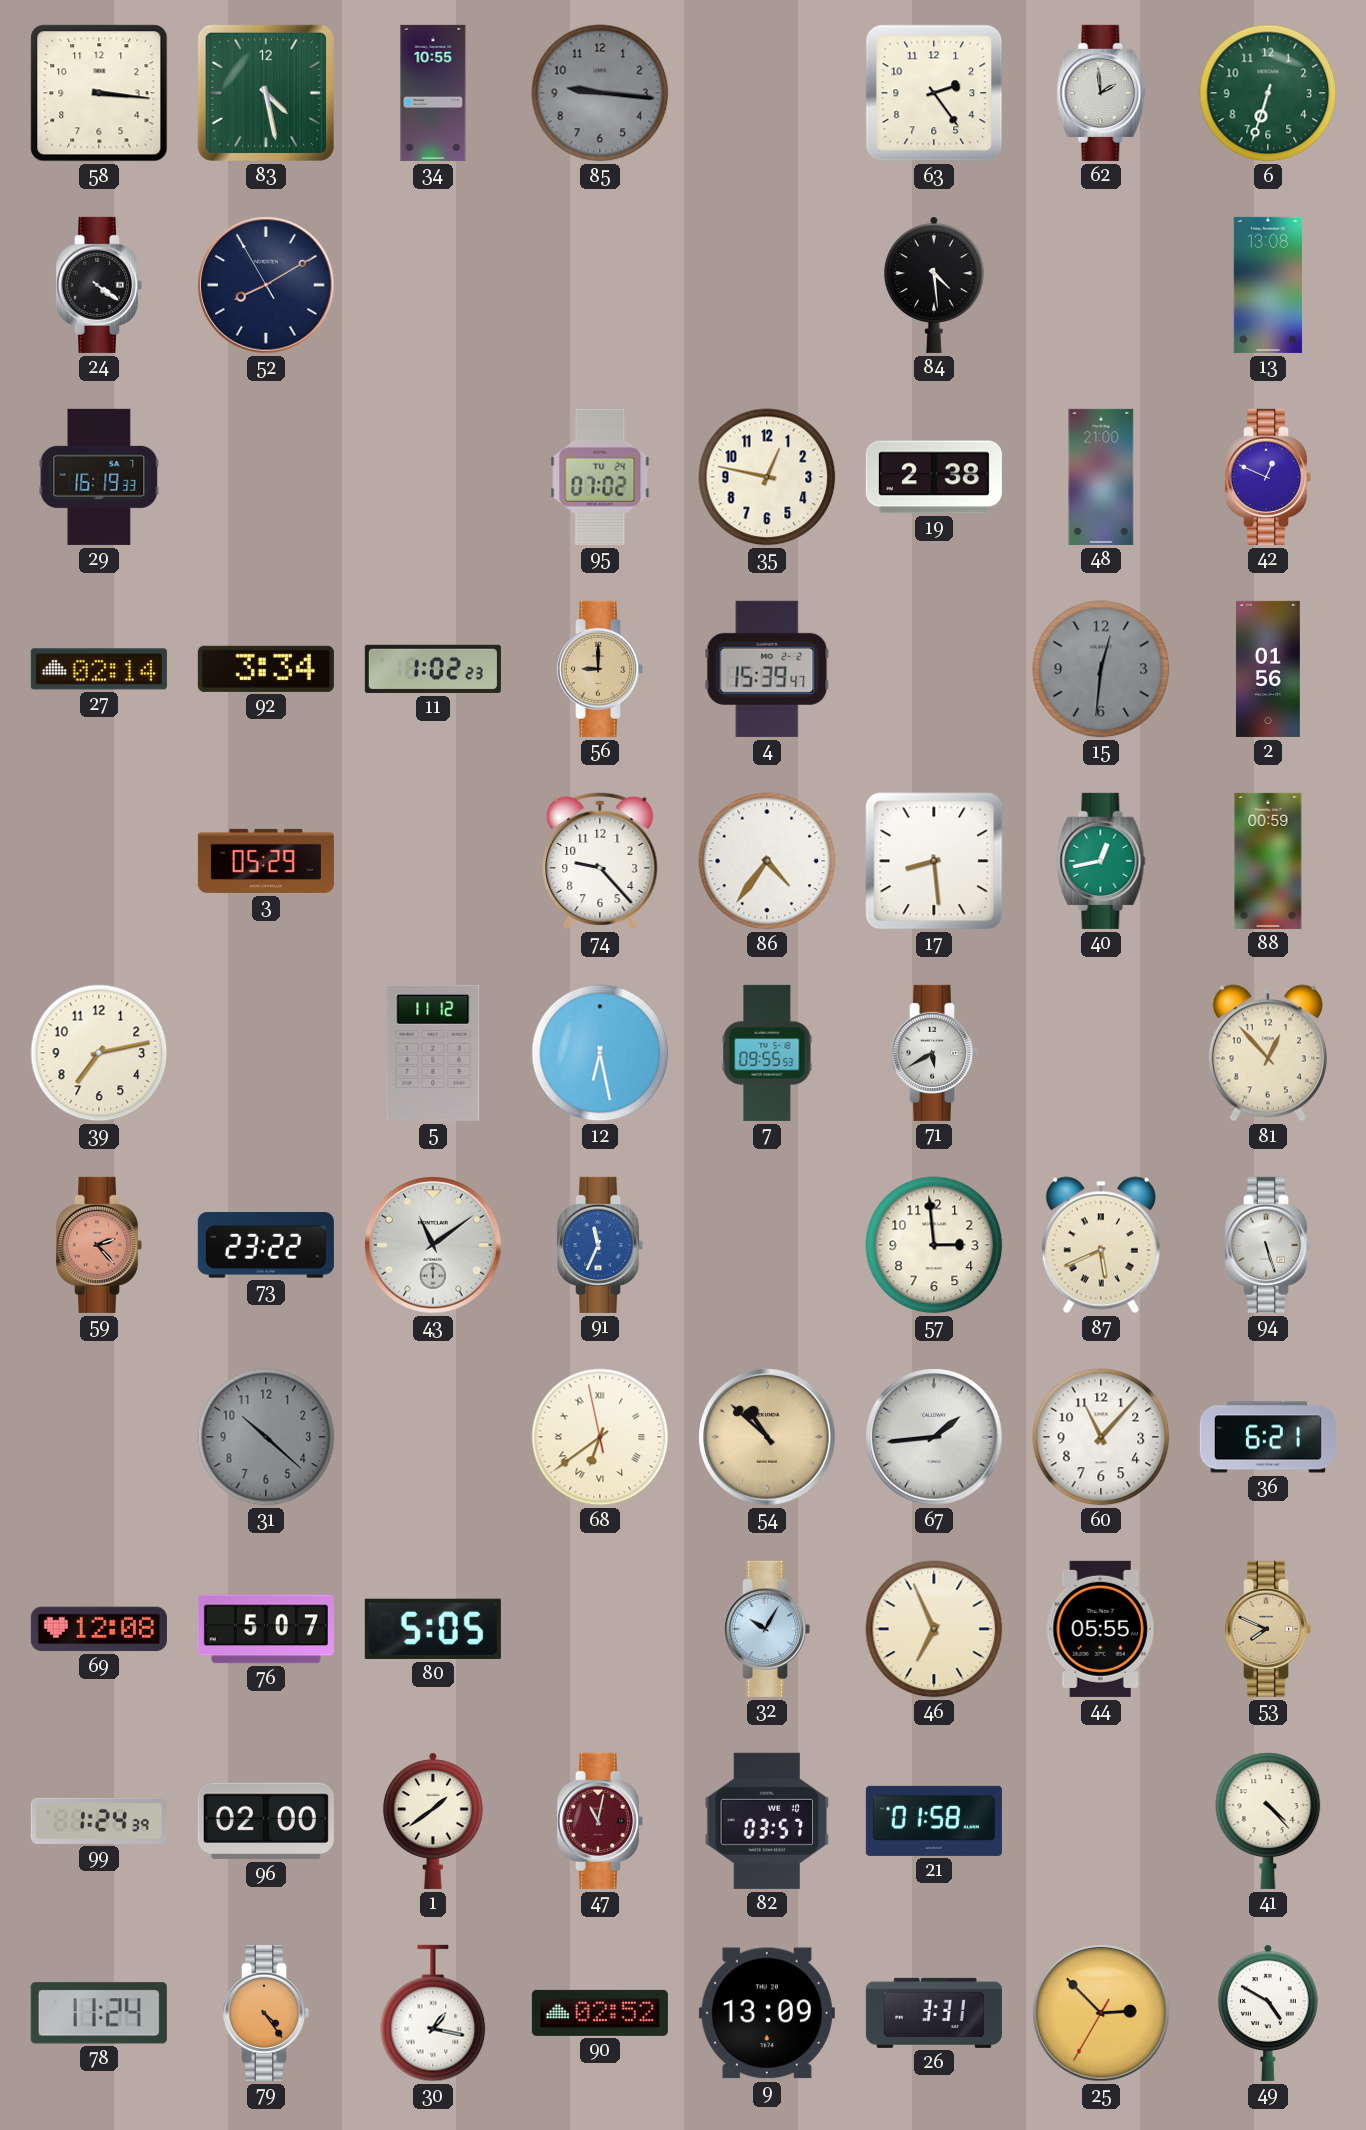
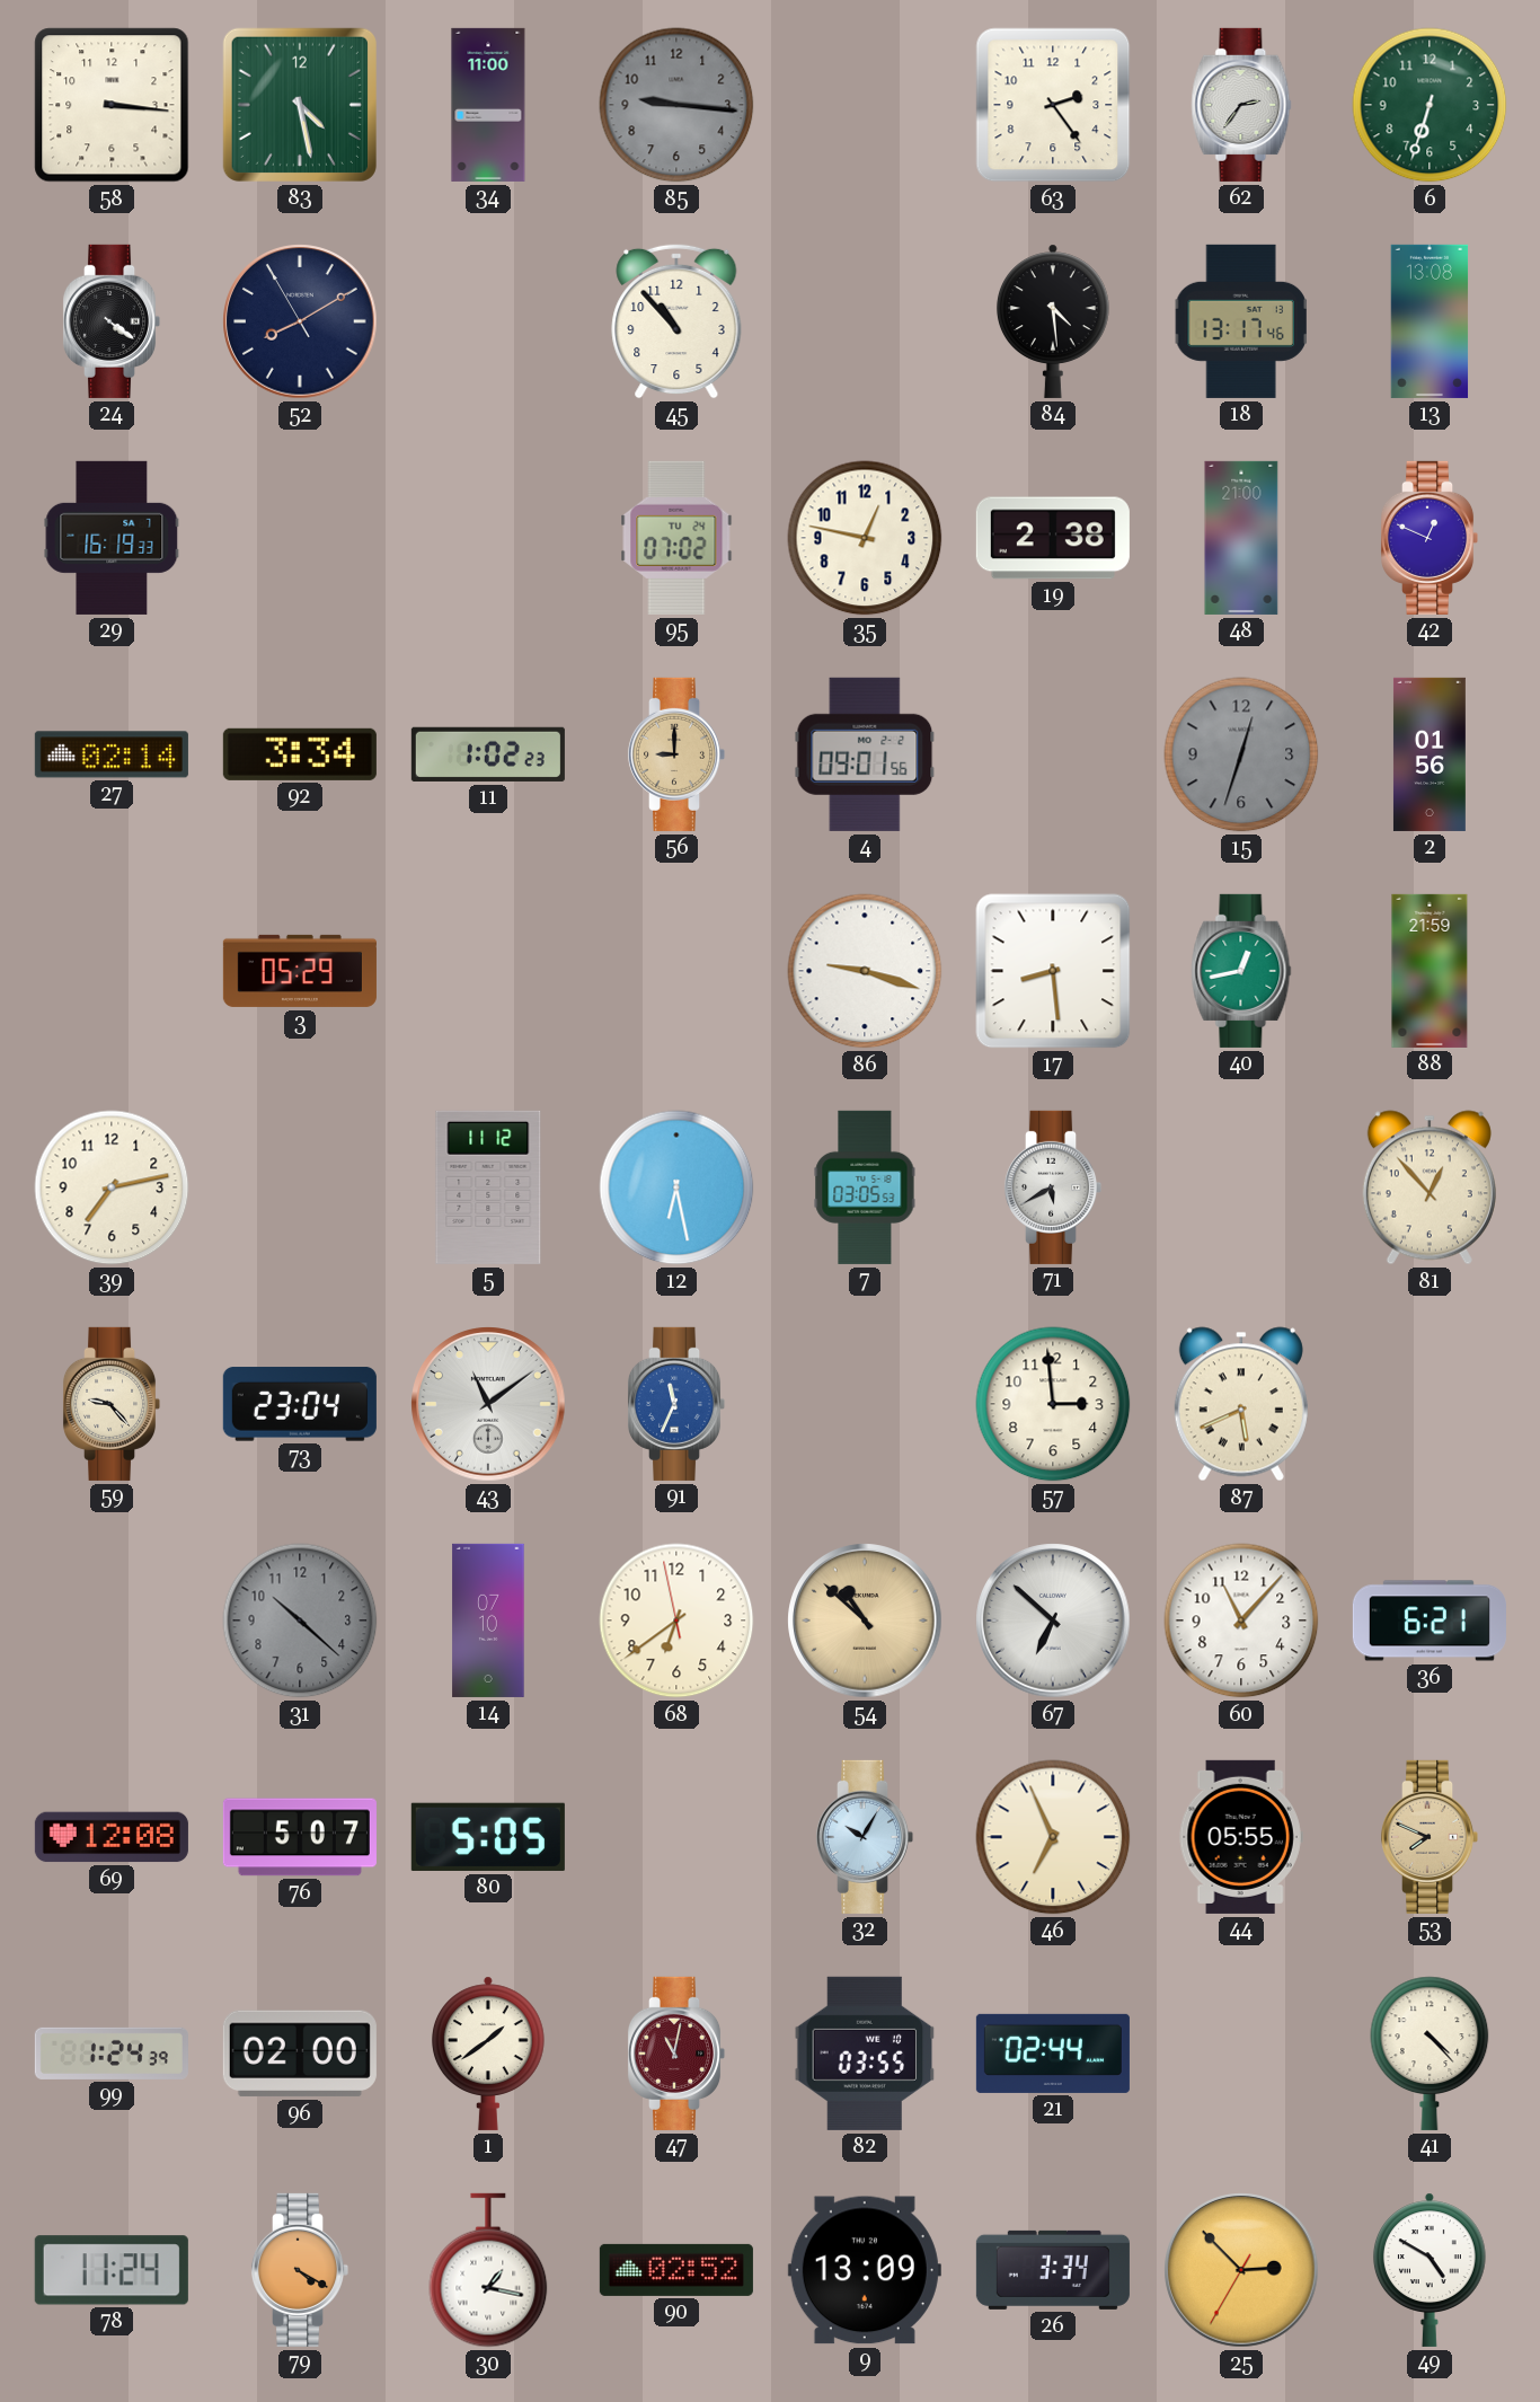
34: 10:55 -> 11:00 (488, 105)
62: 1:59 -> 2:36 (1241, 105)
45: none -> 10:53 (676, 321)
18: none -> 13:17 (1241, 321)
4: 15:39 -> 09:01 (865, 754)
15: 12:31 -> 12:33 (1241, 754)
74: 9:23 -> none (600, 861)
86: 4:36 -> 9:18 (865, 971)
88: 00:59 -> 21:59 (1430, 971)
7: 09:55 -> 03:05 (865, 1187)
59: 2:23 -> 9:23 (112, 1404)
59 dial: salmon -> cream (112, 1404)
73: 23:22 -> 23:04 (300, 1404)
94: 5:27 -> none (1268, 1245)
14: none -> 07:10 (488, 1621)
68 numerals: Roman -> Arabic (676, 1621)
67: 1:44 -> 6:52 (1053, 1621)
82: 03:57 -> 03:55 (865, 2054)
21: 01:58 -> 02:44 (1053, 2054)
79: 4:24 -> 4:20 (300, 2270)
26: 3:31 -> 3:34 (1053, 2270)
